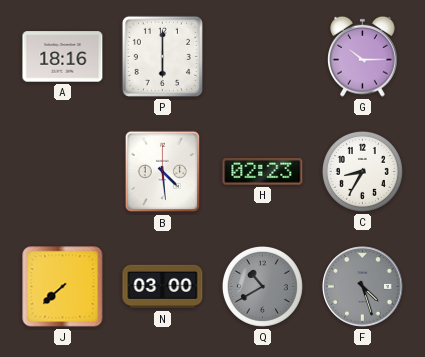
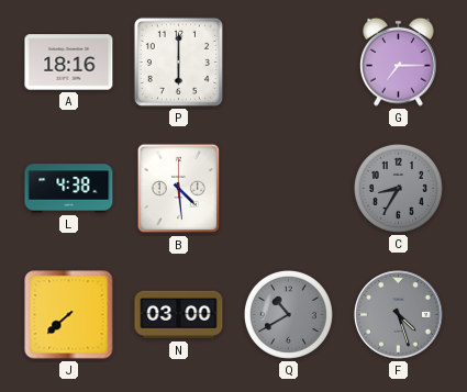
G: 10:15 -> 7:15 (399, 61)
L: none -> 4:38 (69, 189)
H: 02:23 -> none (263, 172)
C dial: white -> grey (398, 188)
